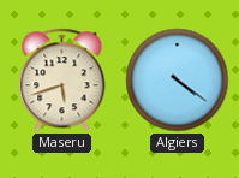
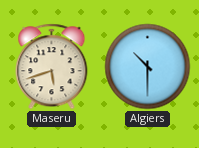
Algiers: 4:21 -> 10:30 (148, 67)
